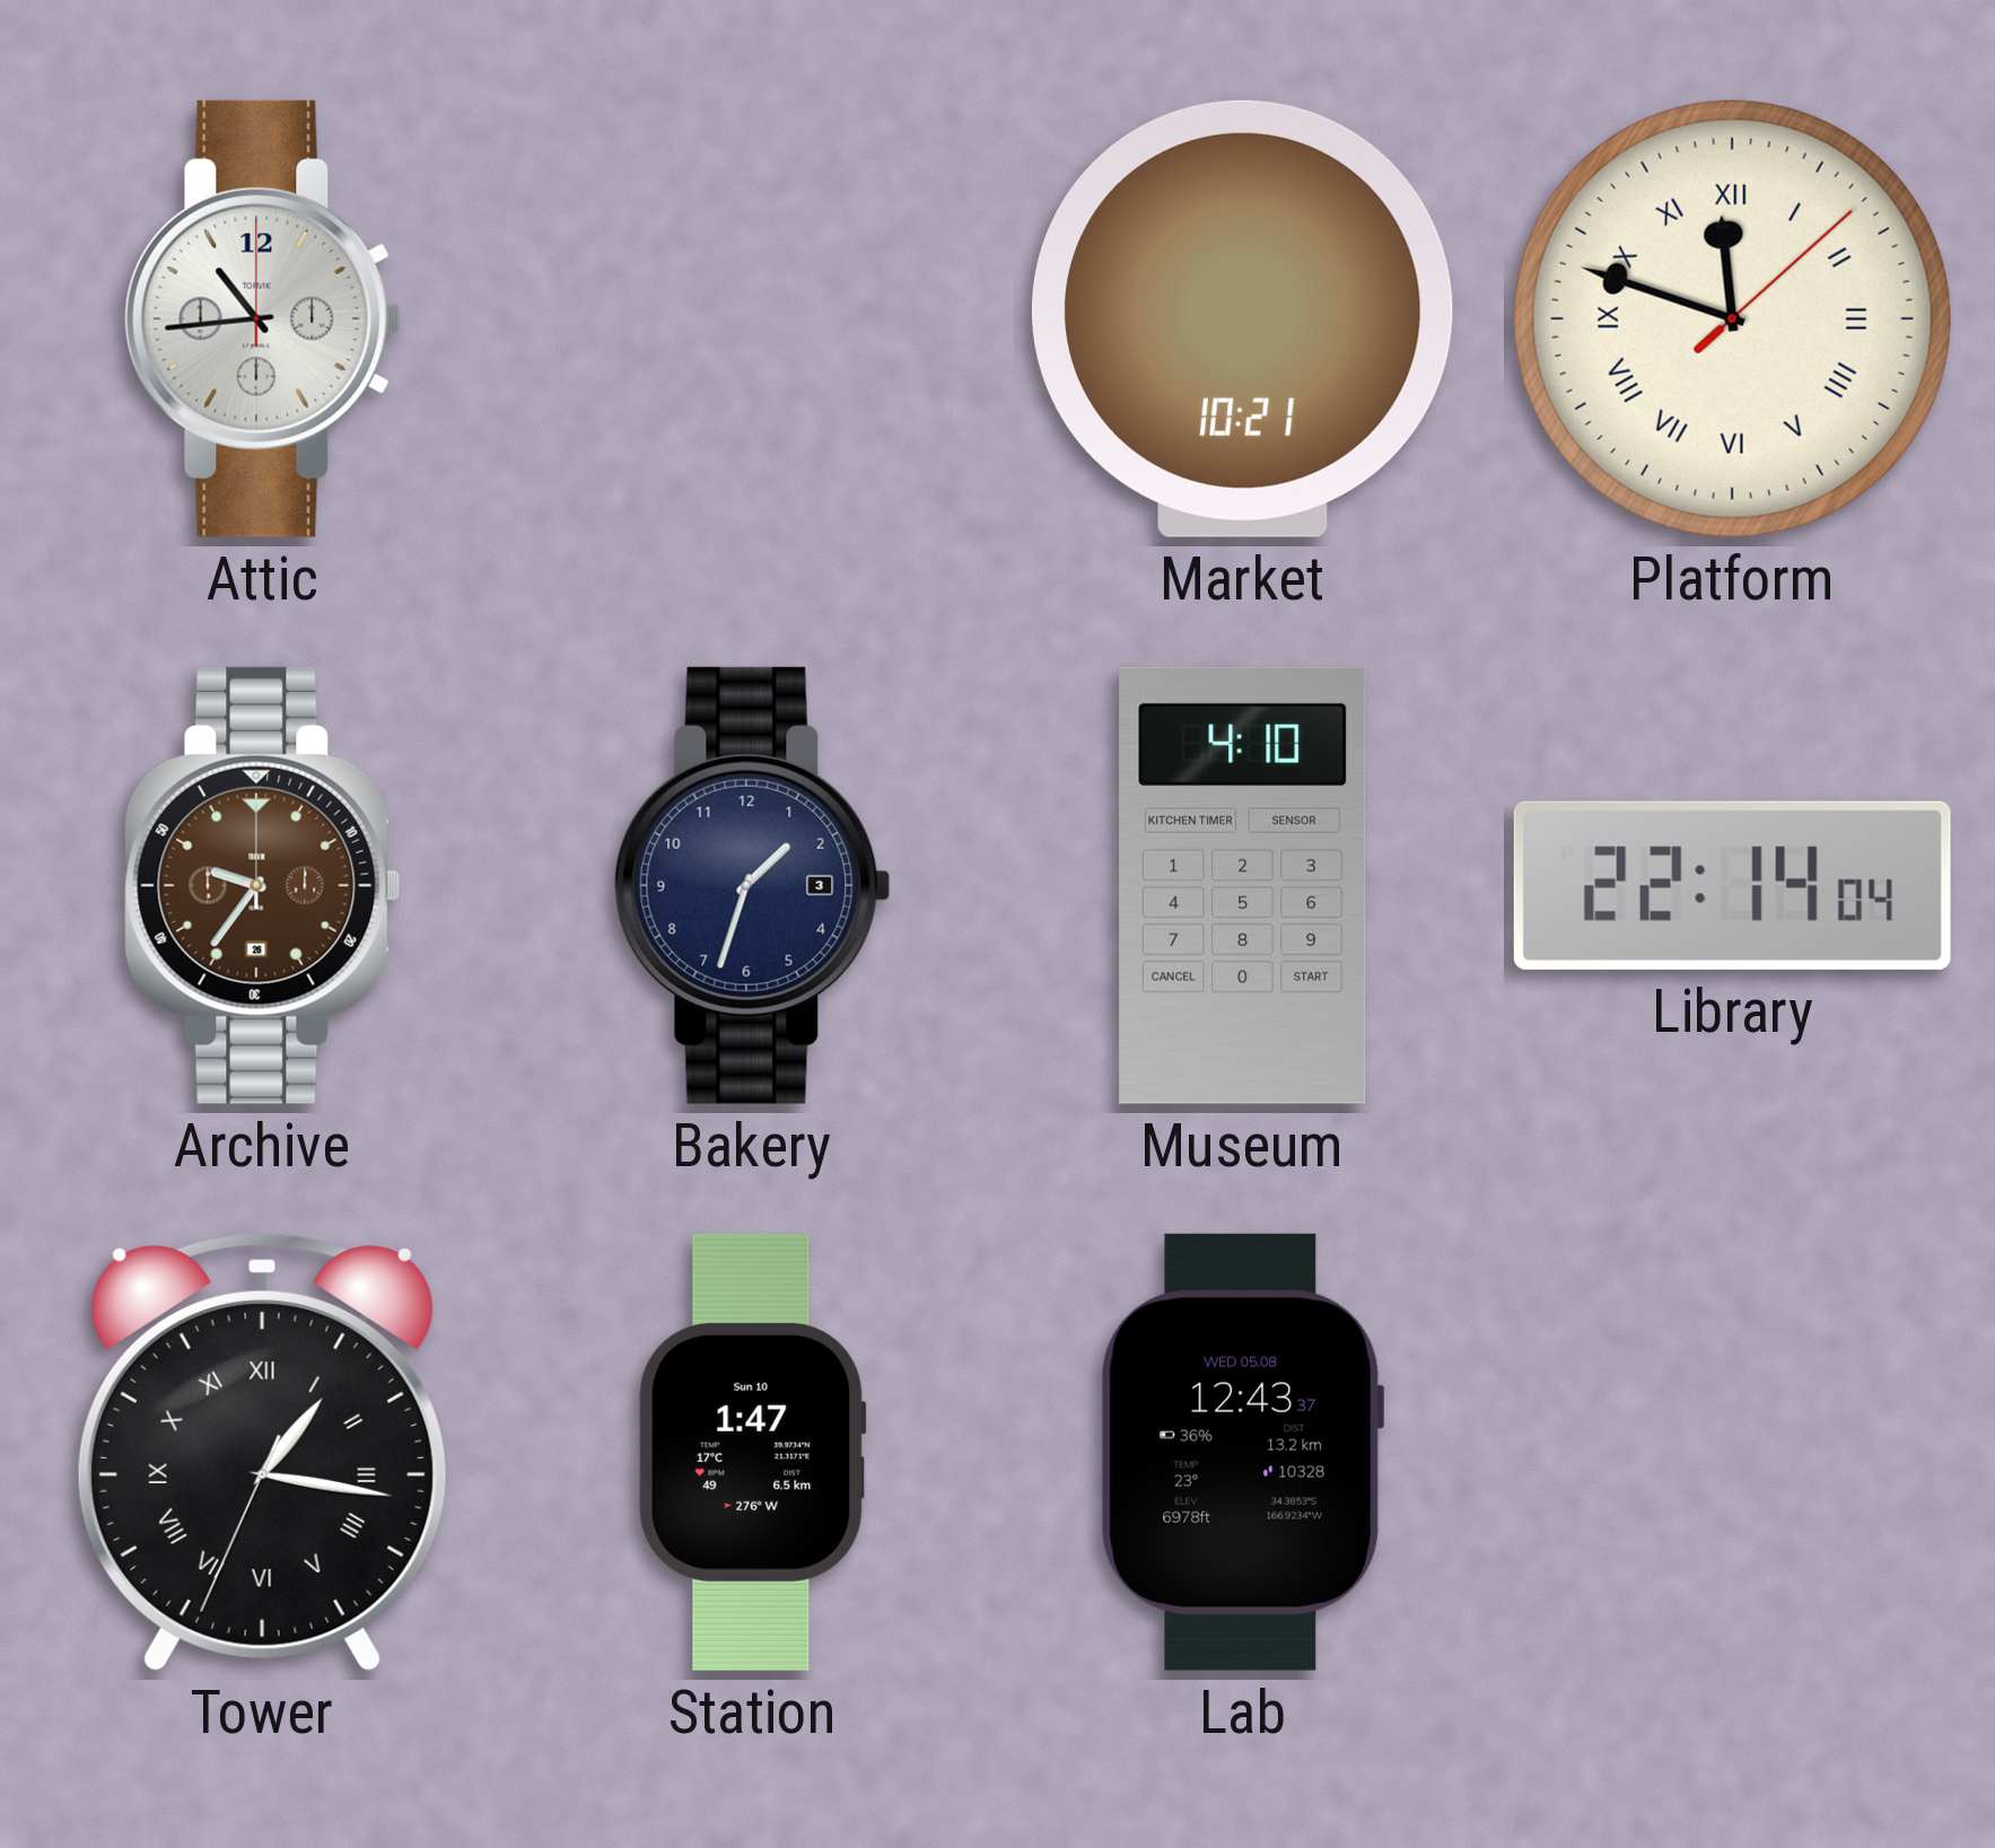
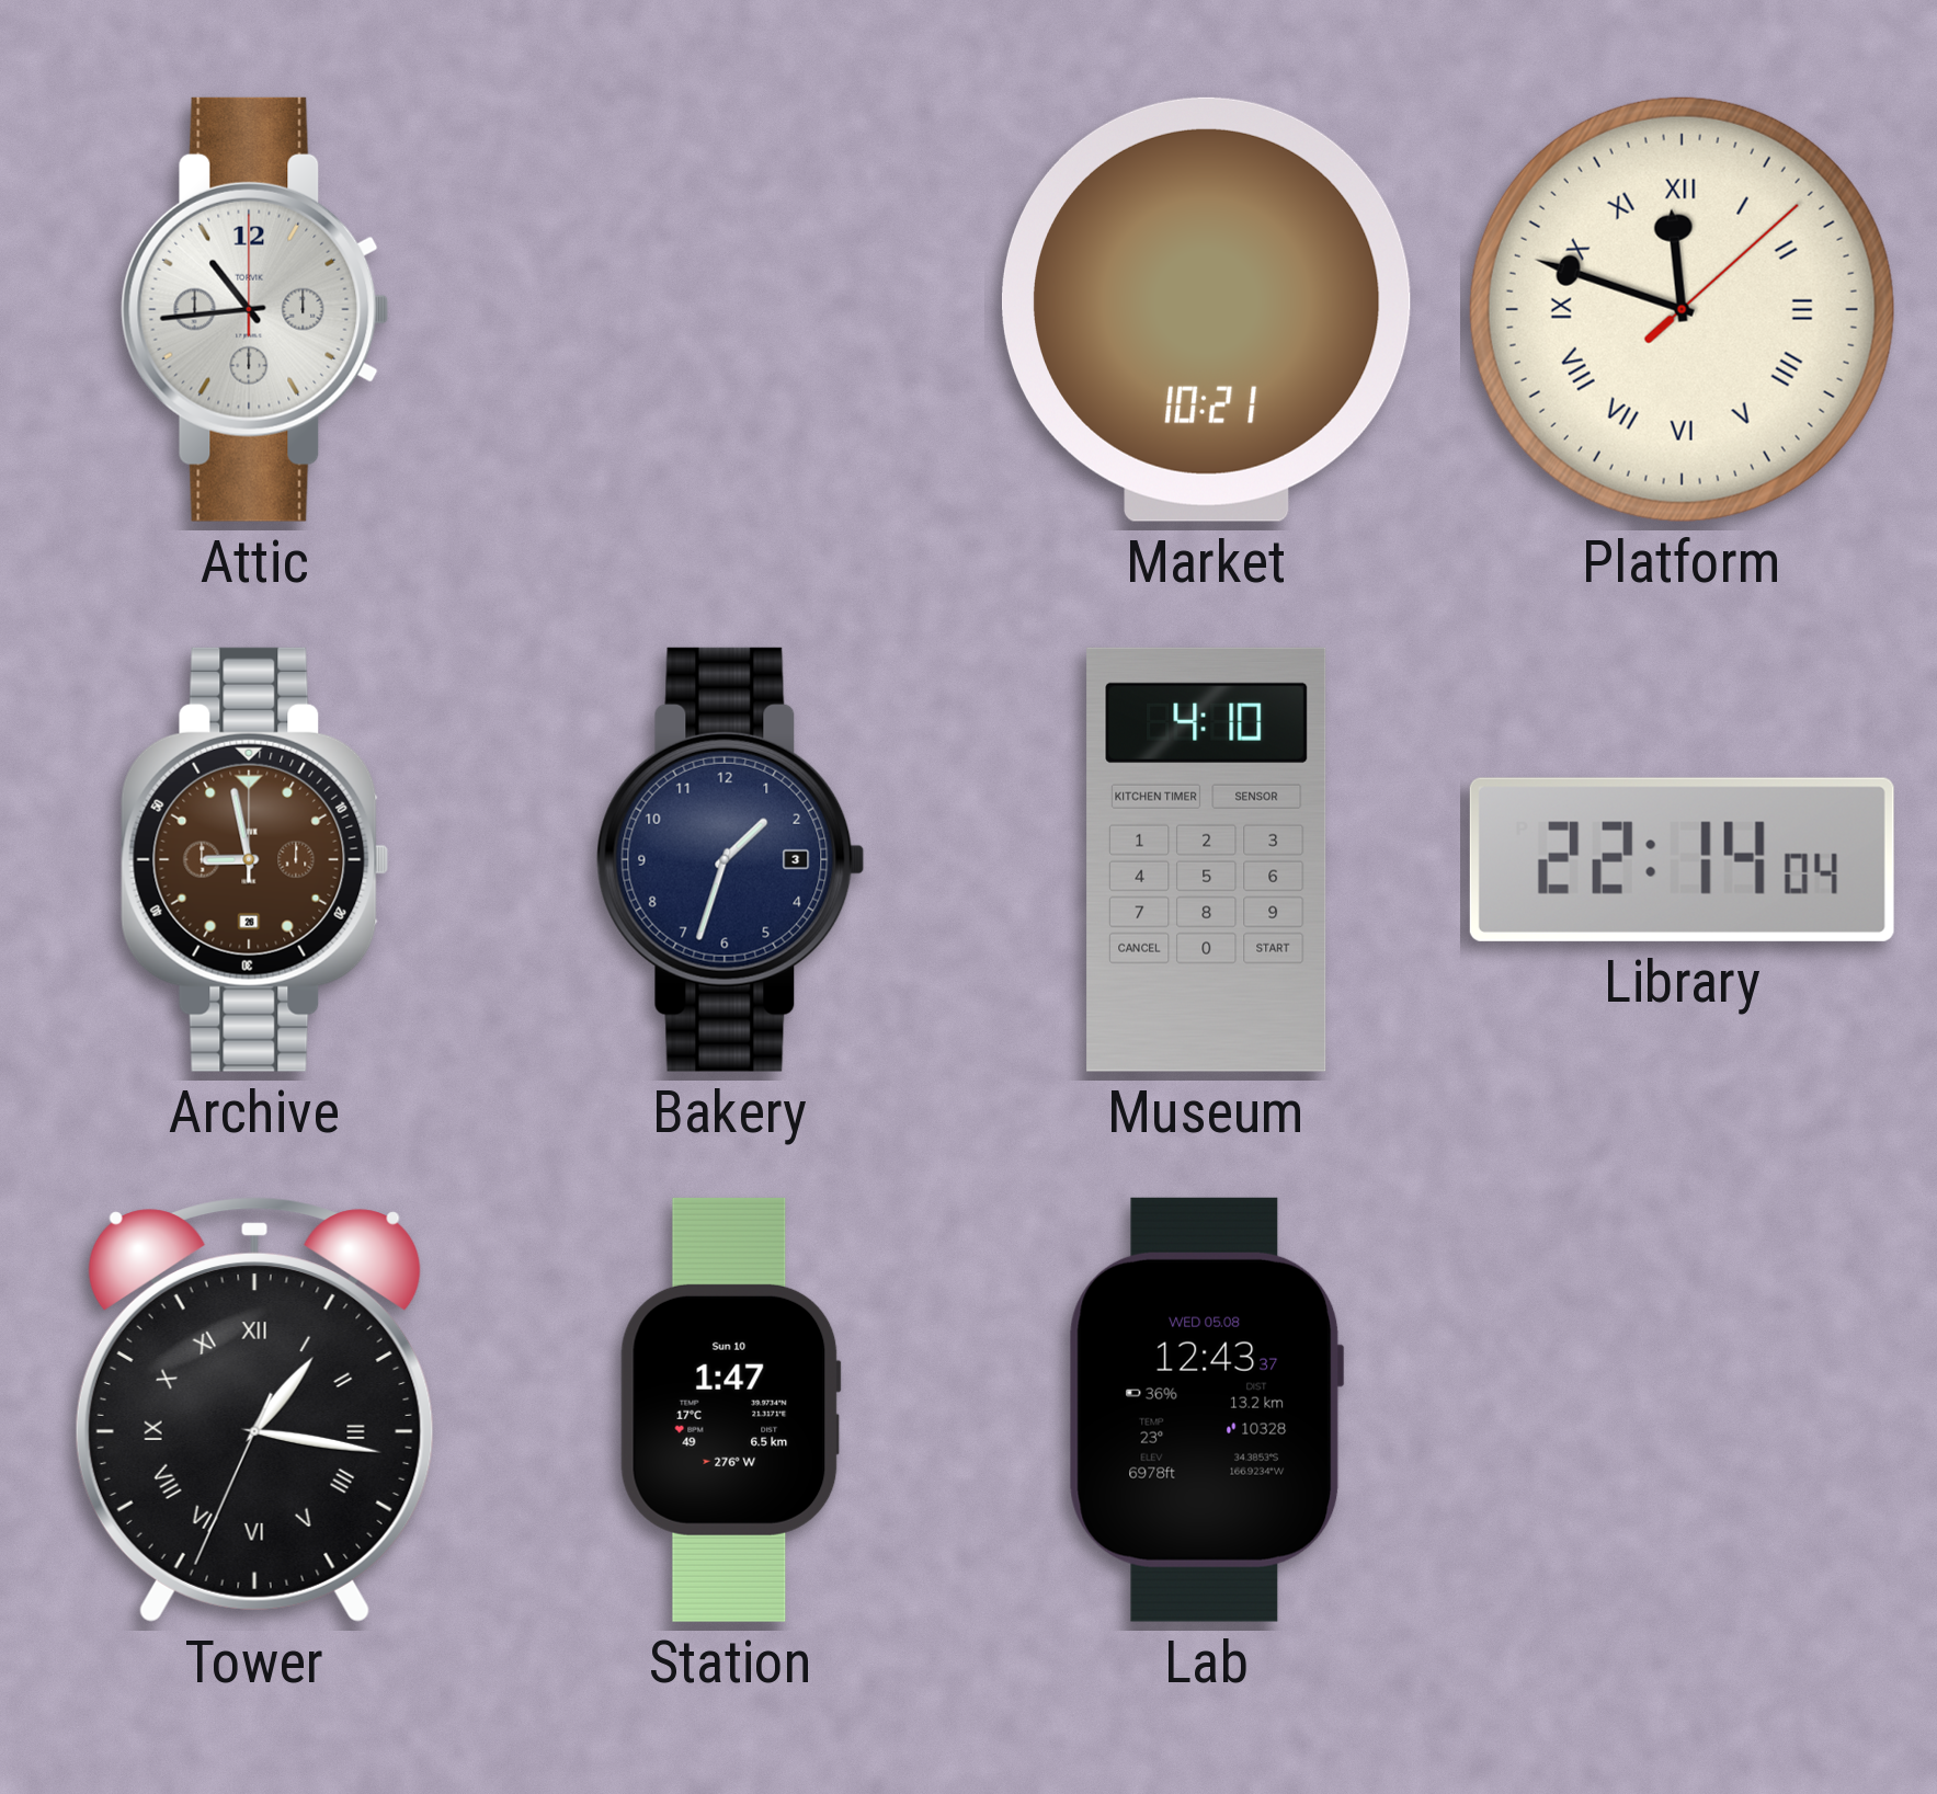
Archive: 9:36 -> 8:58 (255, 859)
